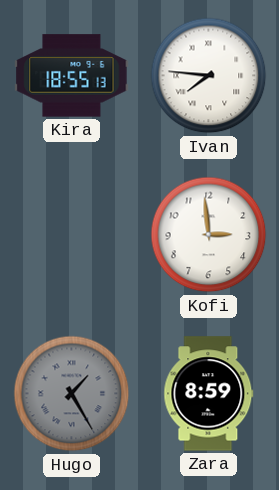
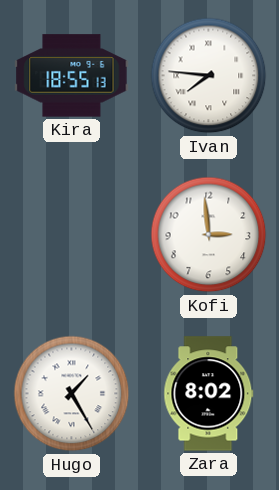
Hugo dial: grey -> white (72, 394)
Zara: 8:59 -> 8:02 (209, 394)
